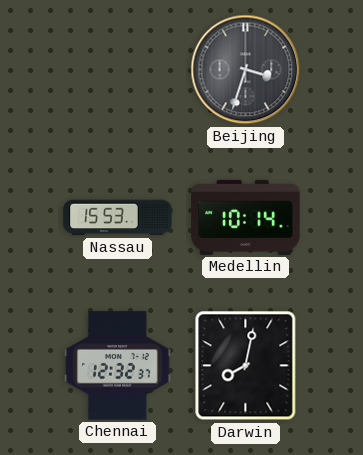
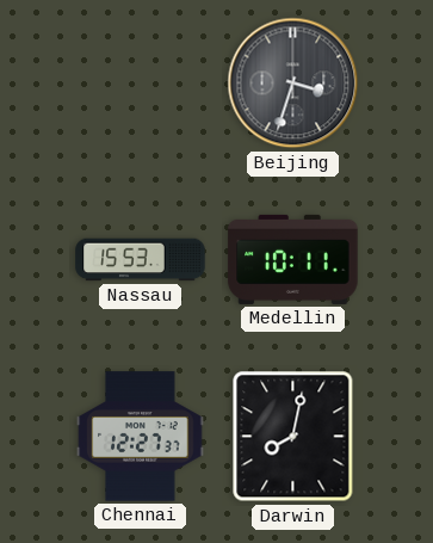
Medellin: 10:14 -> 10:11 (293, 259)
Chennai: 12:32 -> 12:27 (141, 437)
